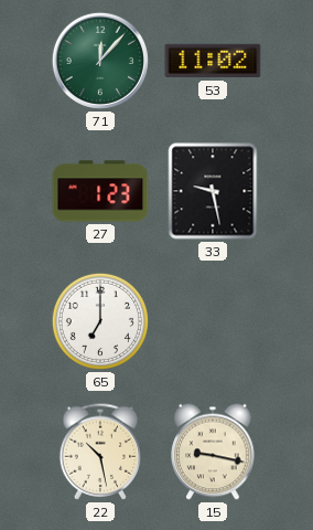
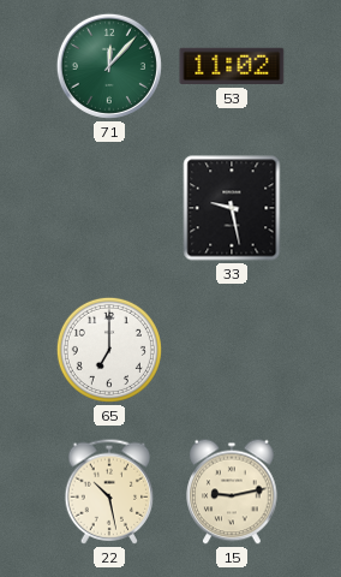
27: 1:23 -> none (100, 191)
15: 9:17 -> 9:13 (232, 492)
